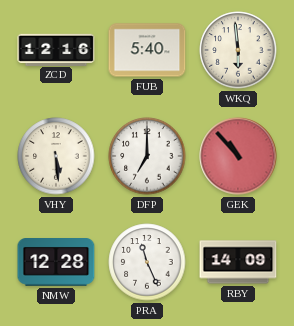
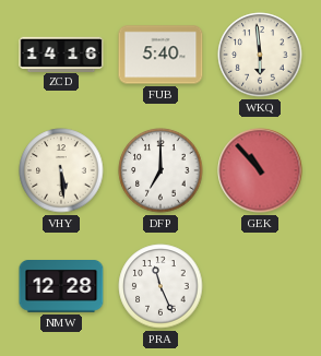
ZCD: 12:16 -> 14:16 (61, 54)
RBY: 14:09 -> none (238, 262)
